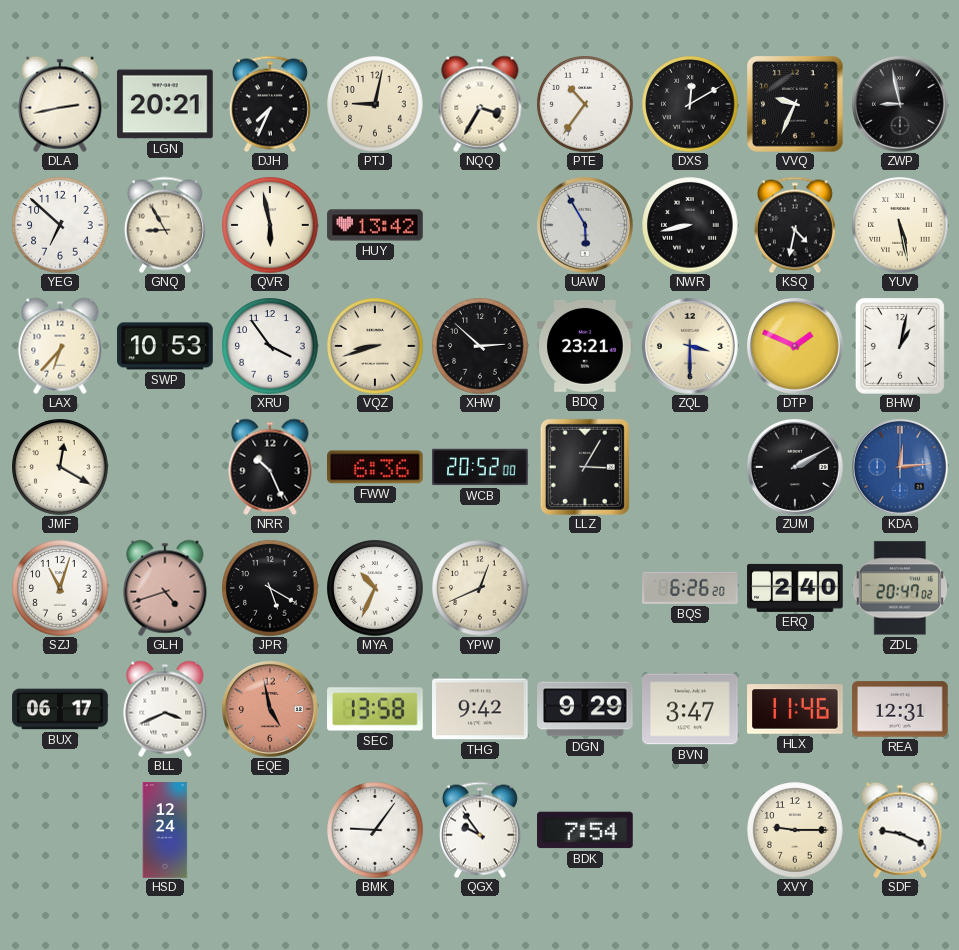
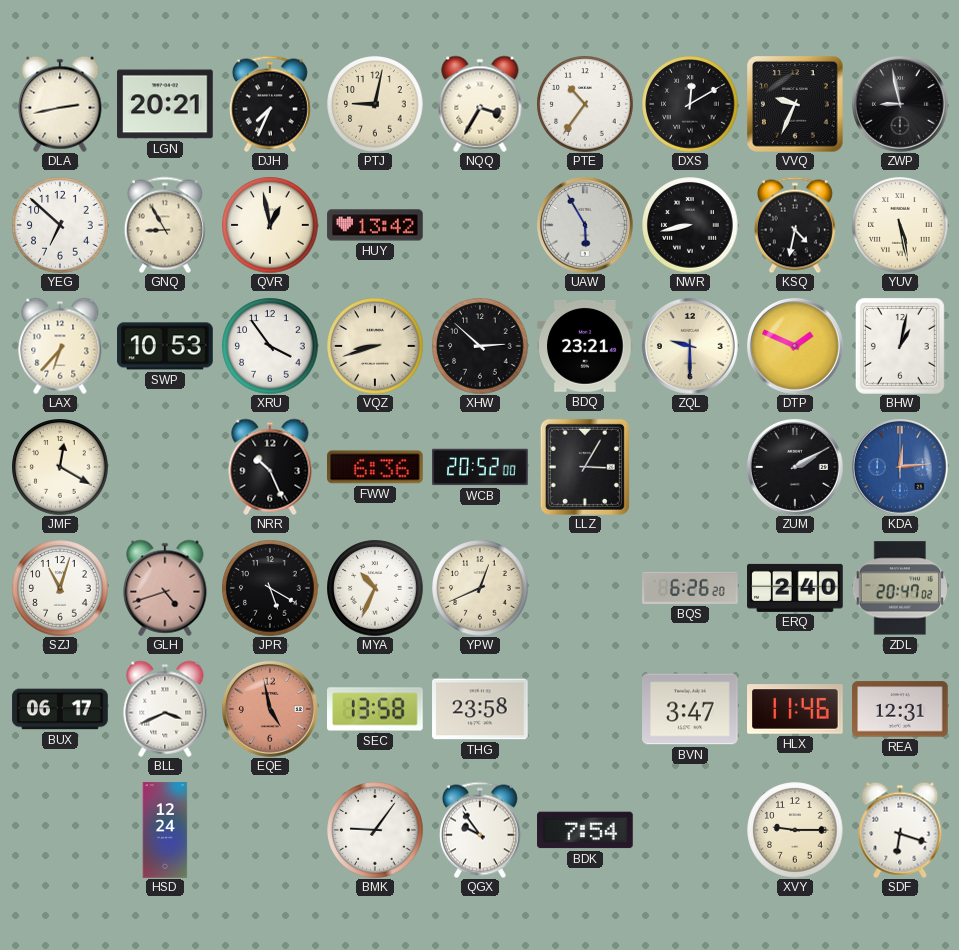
QVR: 5:58 -> 12:58 (270, 225)
ZQL: 3:30 -> 9:30 (690, 346)
THG: 9:42 -> 23:58 (480, 709)
DGN: 9:29 -> none (585, 709)
SDF: 9:19 -> 6:18 (900, 830)
